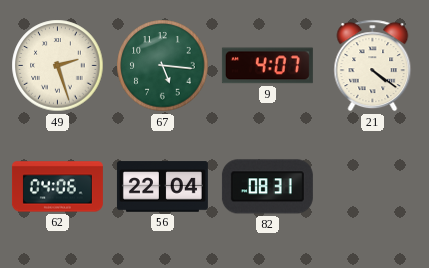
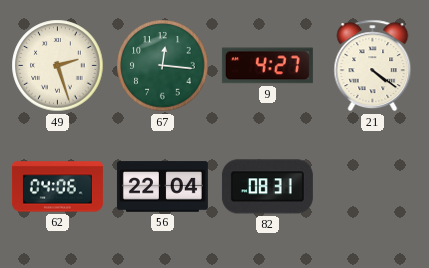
67: 5:16 -> 12:16 (163, 66)
9: 4:07 -> 4:27 (267, 66)
